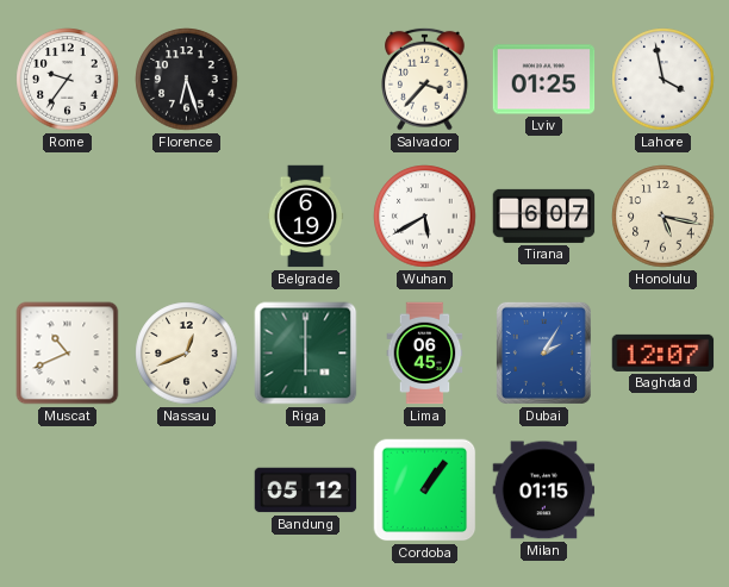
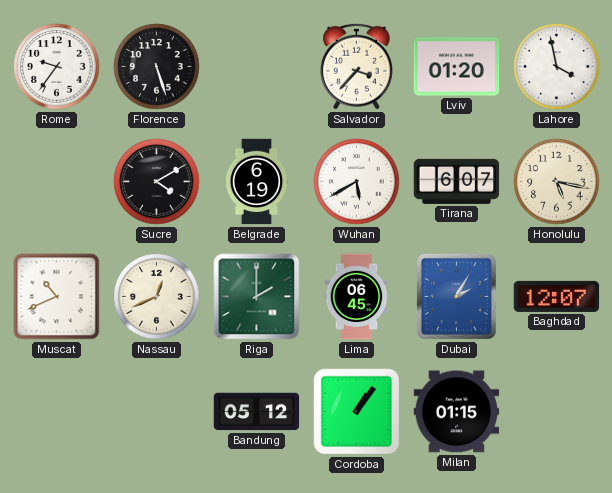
Florence: 6:27 -> 5:27 (157, 67)
Lviv: 01:25 -> 01:20 (457, 67)
Sucre: none -> 4:10 (157, 182)
Riga: 6:00 -> 2:00 (257, 297)
